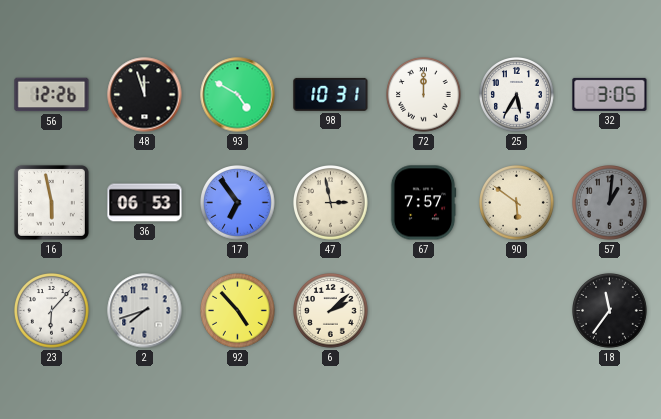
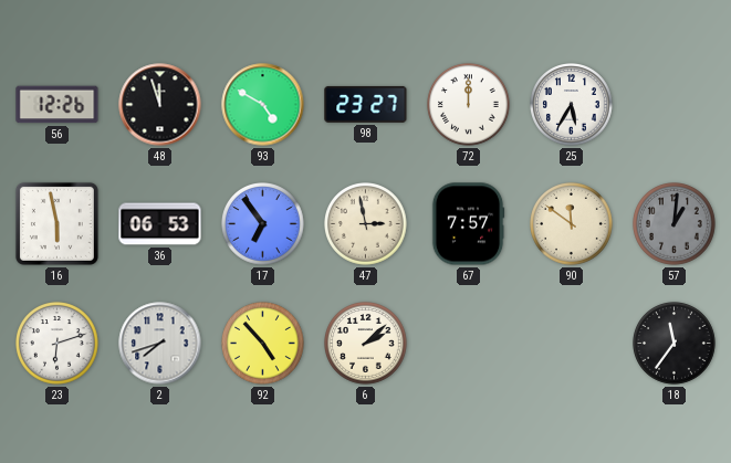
98: 10:31 -> 23:27 (366, 104)
32: 3:05 -> none (610, 94)
90: 5:51 -> 11:51 (572, 224)
23: 6:07 -> 6:12 (58, 344)
